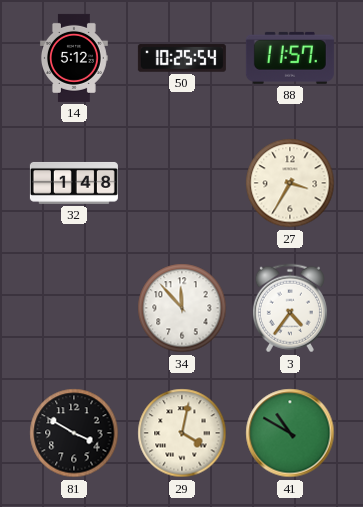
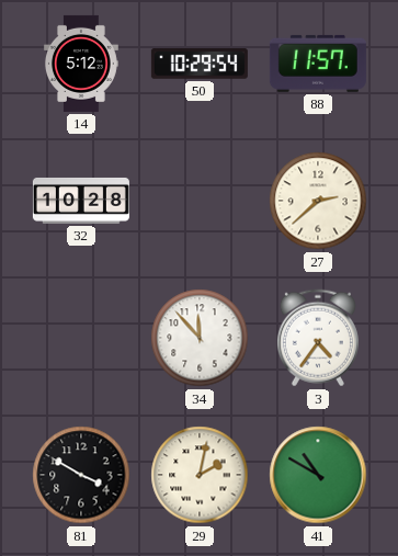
50: 10:25 -> 10:29 (200, 64)
32: 1:48 -> 10:28 (81, 201)
27: 3:35 -> 2:38 (318, 201)
29: 4:02 -> 2:02 (200, 475)
